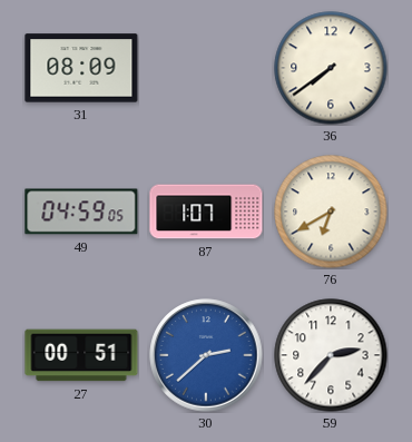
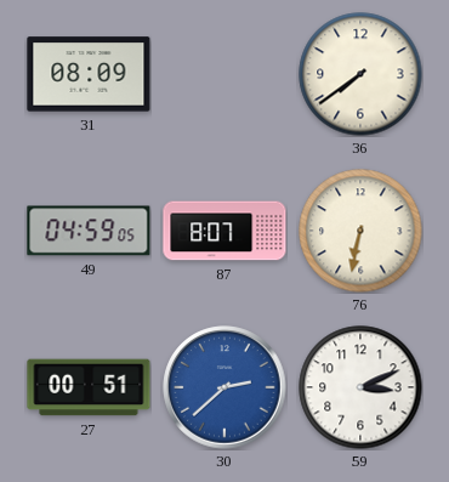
87: 1:07 -> 8:07 (224, 231)
76: 6:40 -> 6:32 (360, 231)
59: 2:37 -> 3:11 (360, 387)
